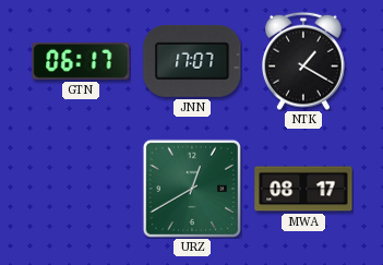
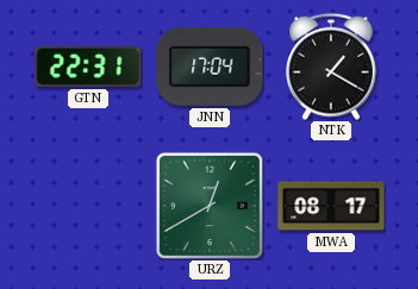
GTN: 06:17 -> 22:31 (88, 67)
JNN: 17:07 -> 17:04 (210, 67)
